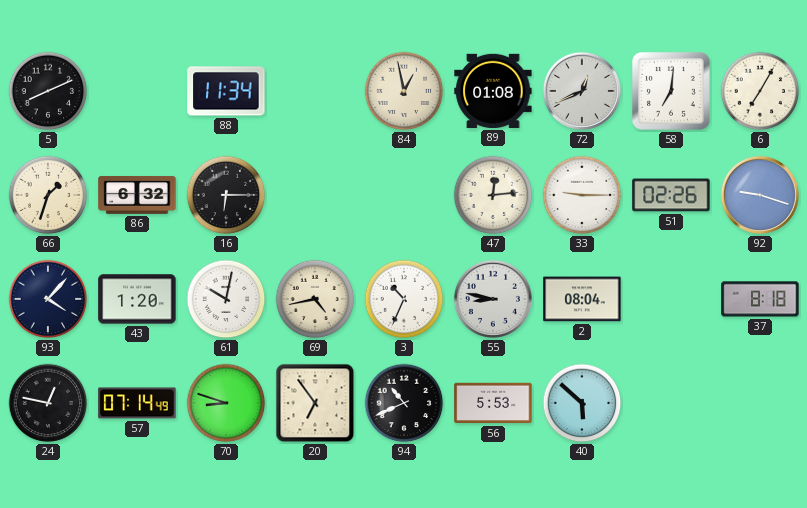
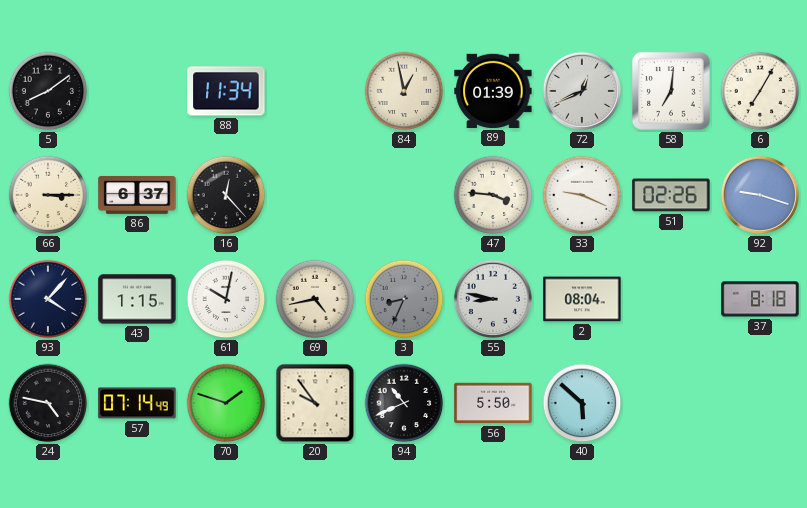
5: 8:11 -> 8:09 (48, 91)
89: 01:08 -> 01:39 (493, 91)
66: 1:33 -> 3:15 (48, 195)
86: 6:32 -> 6:37 (137, 195)
16: 6:15 -> 12:23 (226, 195)
47: 12:14 -> 3:46 (493, 195)
33: 9:15 -> 9:19 (582, 195)
43: 1:20 -> 1:15 (137, 299)
3: 10:34 -> 8:34 (404, 299)
3 dial: white -> grey (404, 299)
24: 12:47 -> 4:47 (48, 403)
70: 8:48 -> 1:48 (226, 403)
20: 6:54 -> 9:54 (315, 403)
56: 5:53 -> 5:50 (493, 403)
